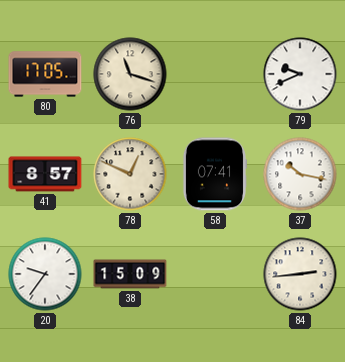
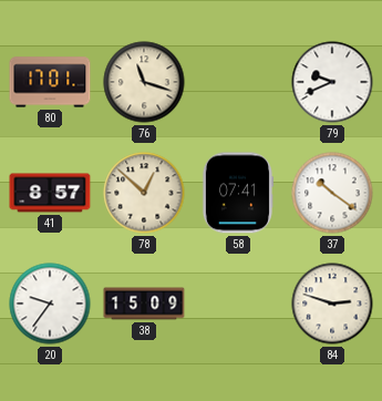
80: 17:05 -> 17:01 (50, 82)
78: 12:49 -> 12:52 (144, 193)
37: 10:17 -> 10:21 (332, 193)
84: 2:44 -> 2:48 (332, 304)
